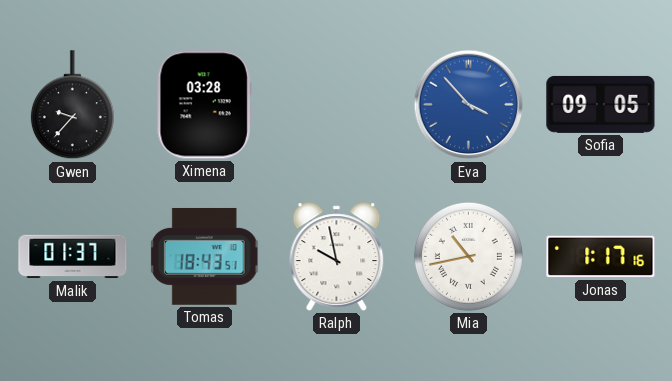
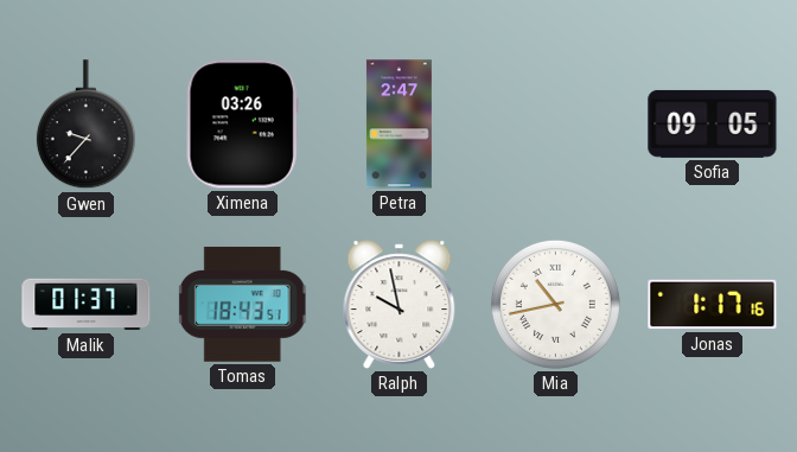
Ximena: 03:28 -> 03:26 (242, 125)
Petra: none -> 2:47 (398, 125)
Eva: 3:53 -> none (469, 105)
